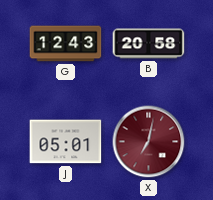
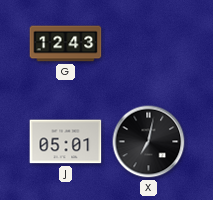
B: 20:58 -> none (149, 44)
X dial: burgundy -> black (149, 142)
